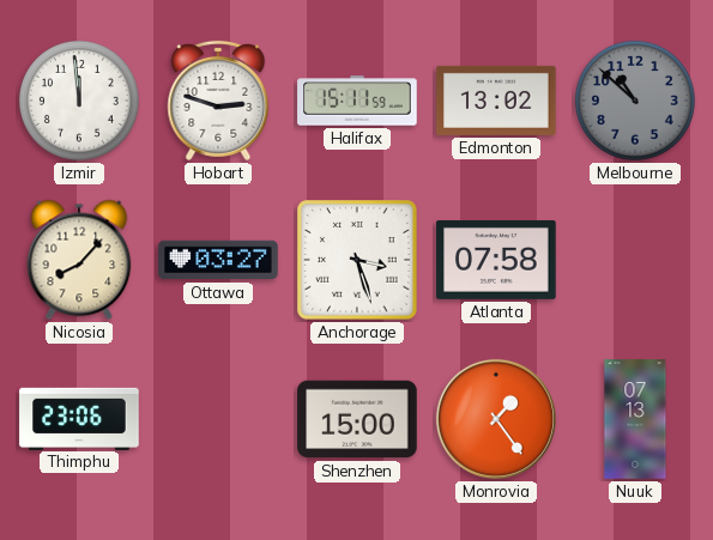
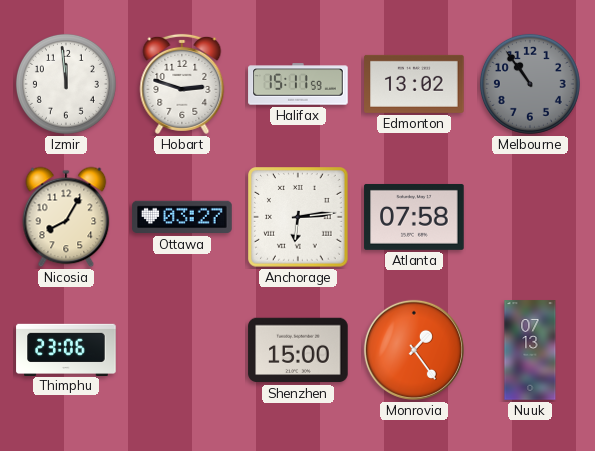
Melbourne: 10:52 -> 10:54 (530, 84)
Nicosia: 8:07 -> 8:05 (66, 217)
Anchorage: 3:27 -> 6:14 (298, 217)
